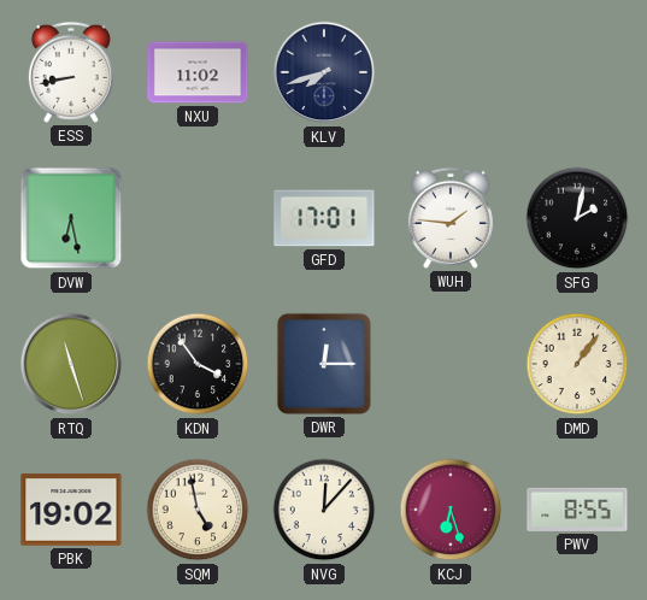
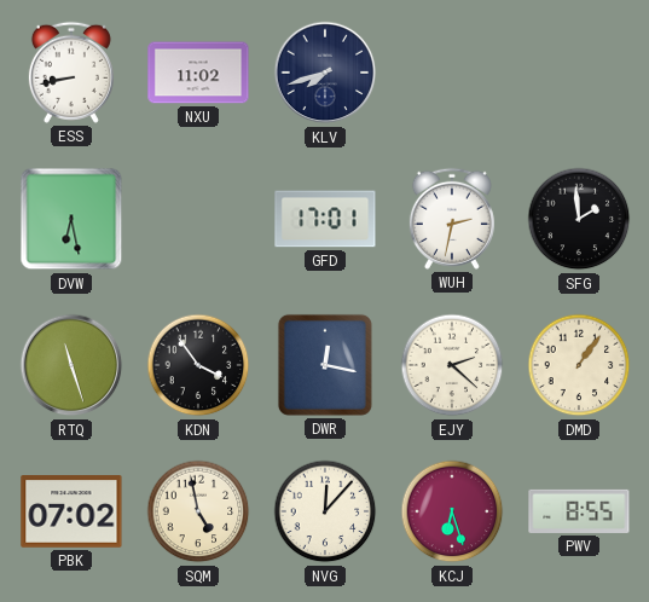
WUH: 1:46 -> 2:32 (452, 219)
SFG: 2:02 -> 1:59 (579, 219)
DWR: 12:15 -> 12:17 (325, 365)
EJY: none -> 2:22 (452, 365)
PBK: 19:02 -> 07:02 (71, 511)
